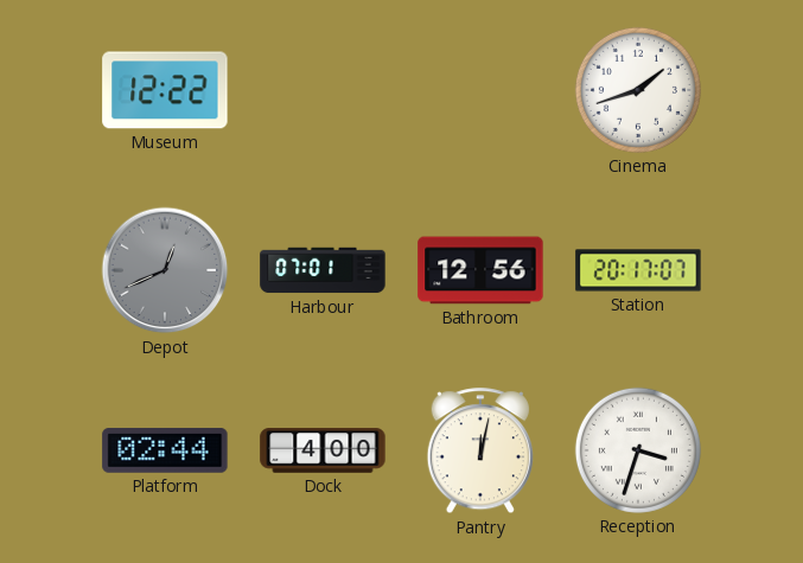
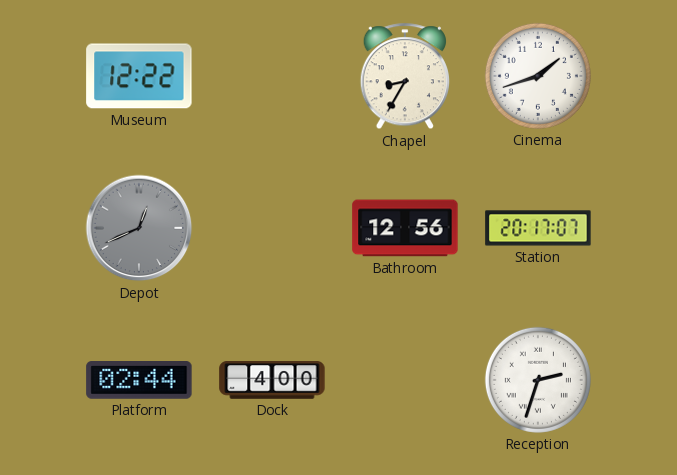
Chapel: none -> 8:35 (404, 77)
Harbour: 07:01 -> none (323, 270)
Pantry: 12:02 -> none (479, 452)
Reception: 3:33 -> 2:33 (538, 380)
